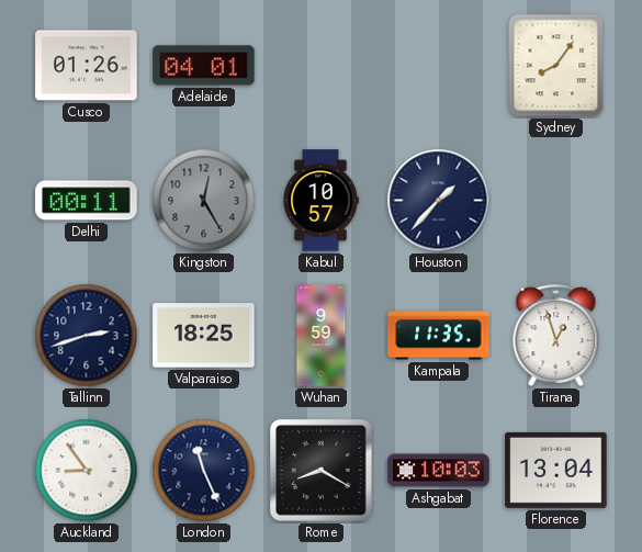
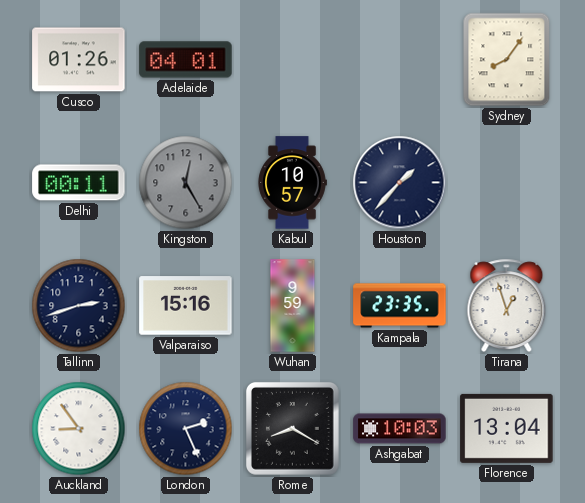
Valparaiso: 18:25 -> 15:16 (186, 306)
Kampala: 11:35 -> 23:35 (400, 306)
London: 11:26 -> 2:26 (186, 429)
